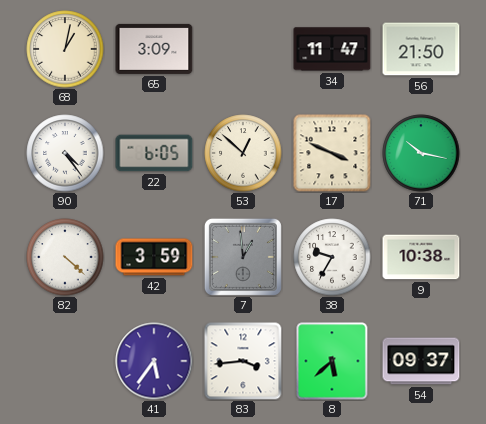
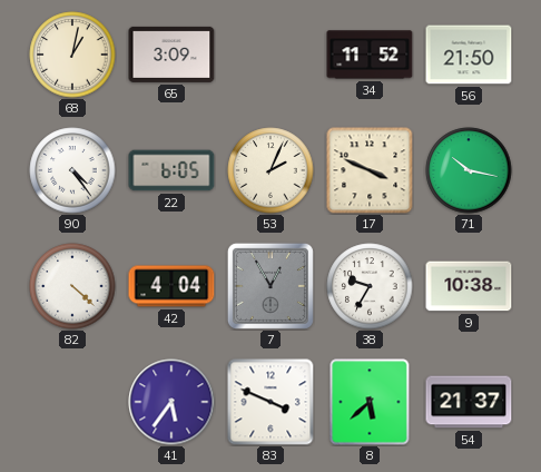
34: 11:47 -> 11:52 (370, 55)
53: 12:52 -> 2:04 (270, 170)
42: 3:59 -> 4:04 (171, 286)
7: 12:59 -> 12:55 (270, 286)
83: 3:44 -> 3:49 (270, 402)
54: 09:37 -> 21:37 (469, 402)
